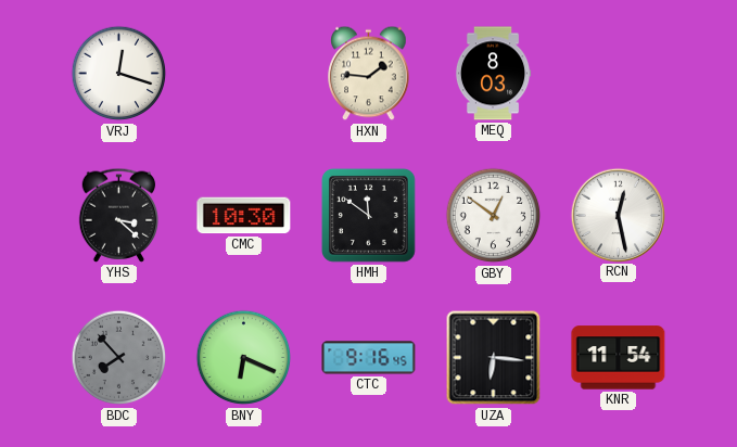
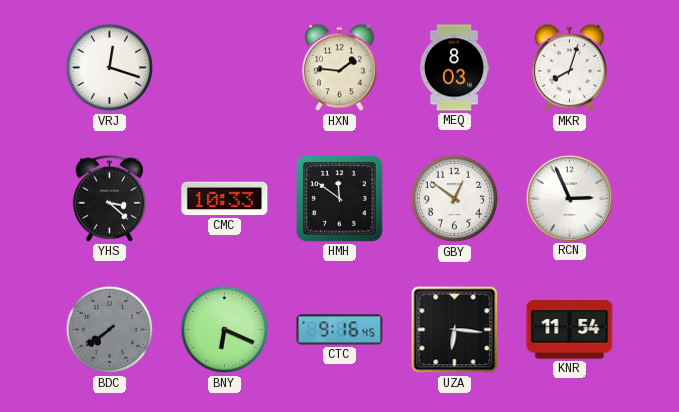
MKR: none -> 8:03 (570, 68)
CMC: 10:30 -> 10:33 (225, 199)
RCN: 12:28 -> 2:56 (569, 198)
BDC: 7:53 -> 7:39 (110, 330)
